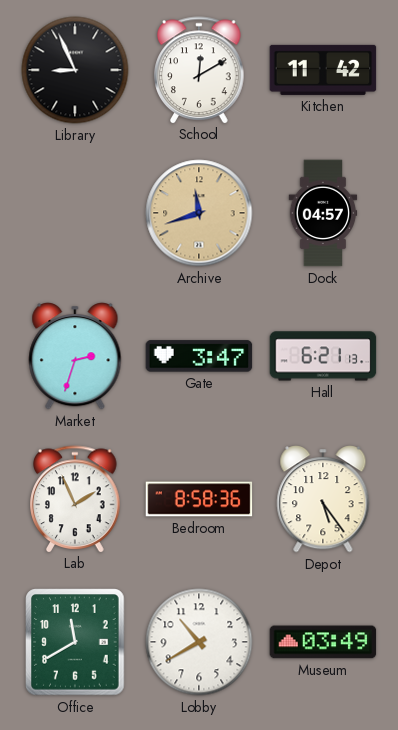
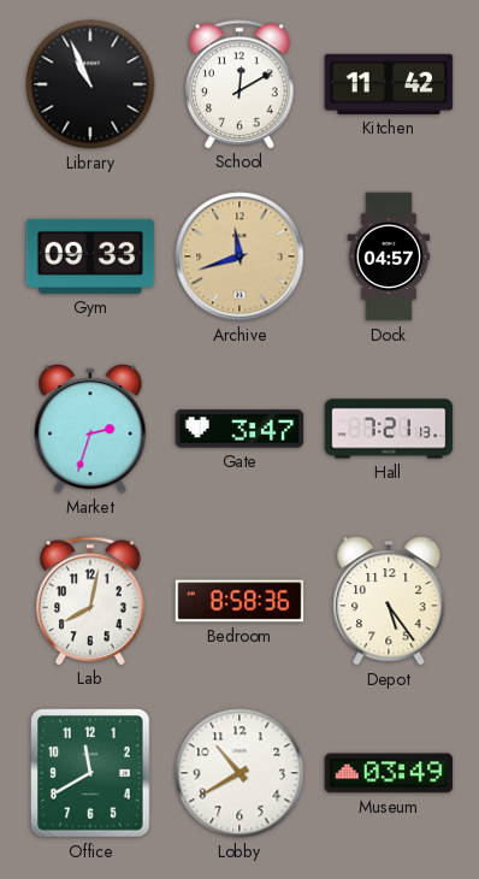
Library: 8:56 -> 10:56 (90, 84)
Gym: none -> 09:33 (90, 256)
Hall: 6:21 -> 7:21 (389, 429)
Lab: 1:56 -> 8:02 (90, 601)
